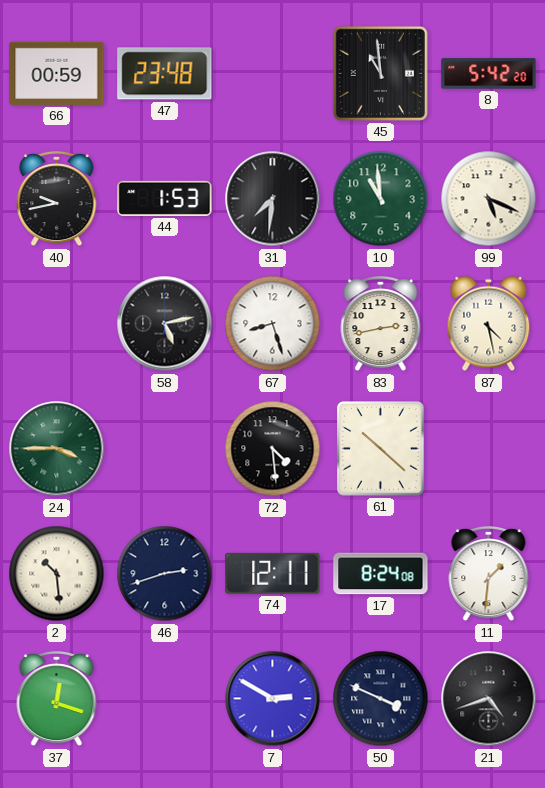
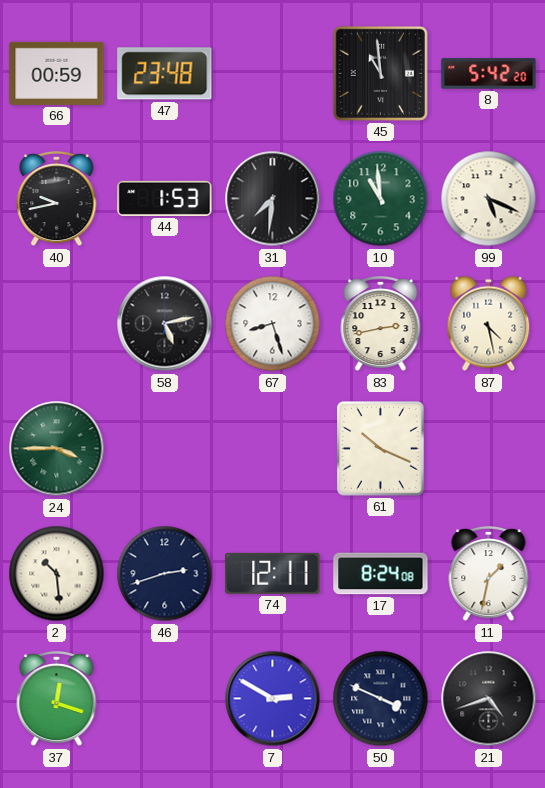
72: 4:29 -> none (273, 449)
61: 10:22 -> 10:19 (381, 449)
11: 1:31 -> 1:32 (489, 574)
